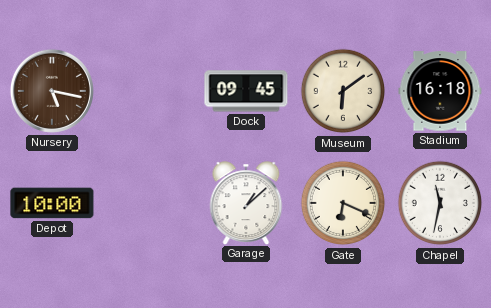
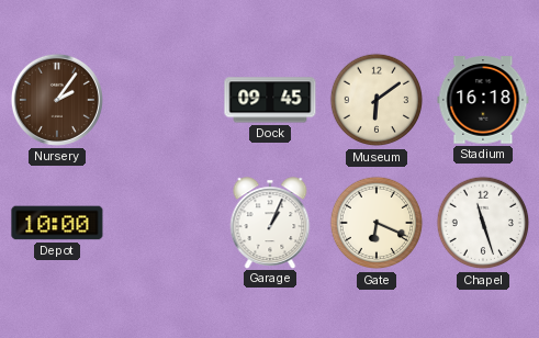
Nursery: 5:17 -> 2:06 (57, 100)
Garage: 1:08 -> 1:04 (270, 223)
Chapel: 11:32 -> 11:27 (483, 223)
